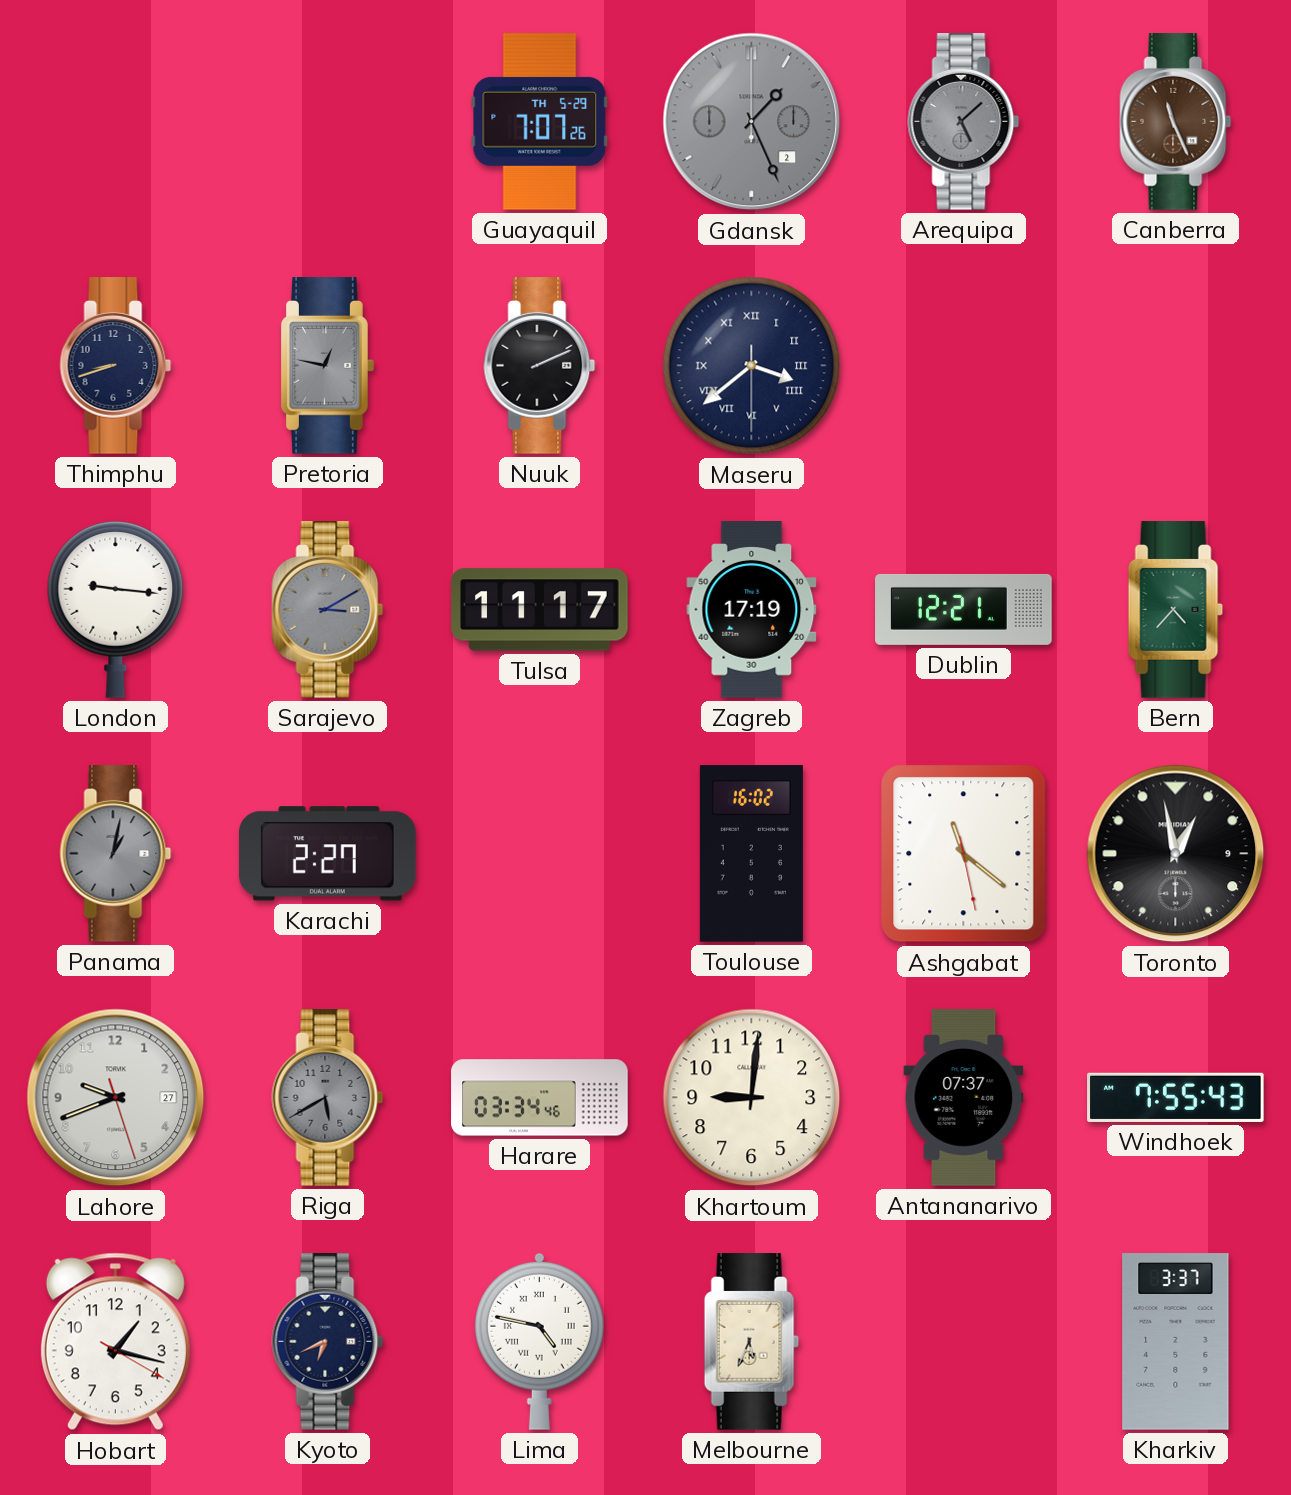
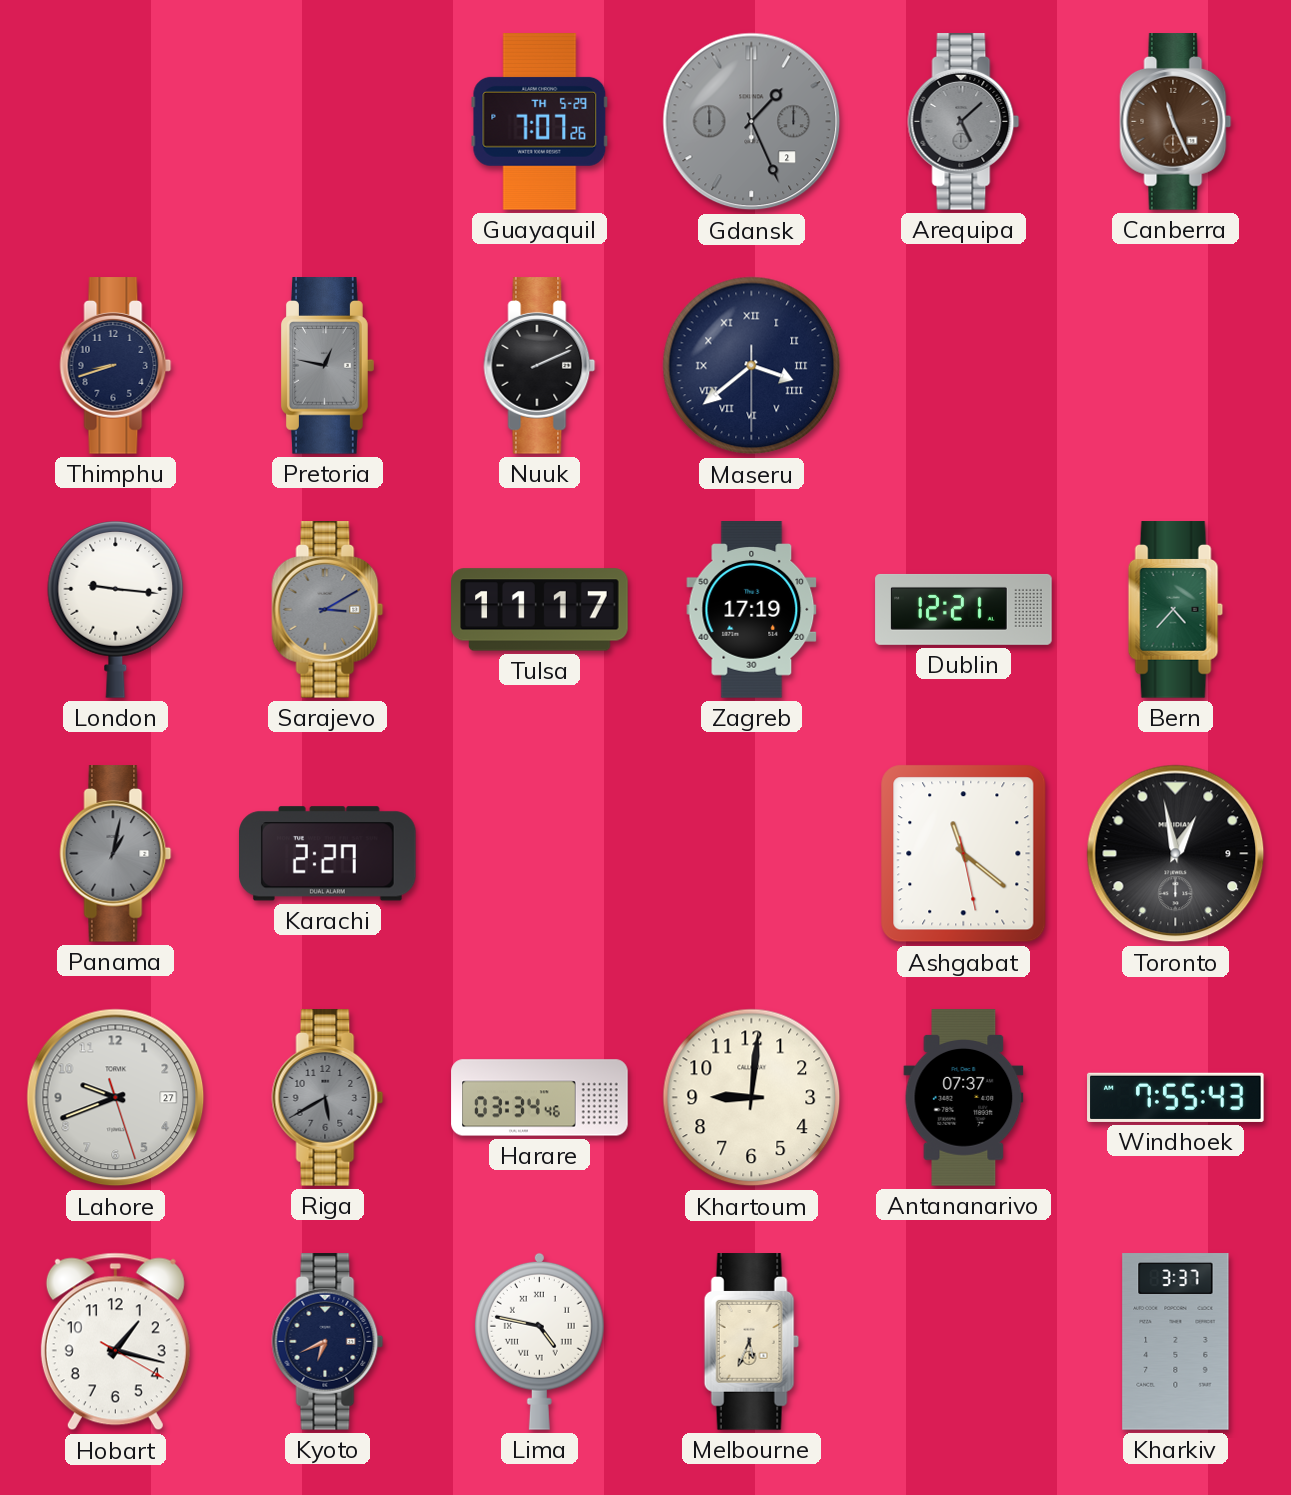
Toulouse: 16:02 -> none (751, 854)
